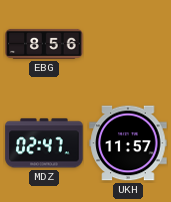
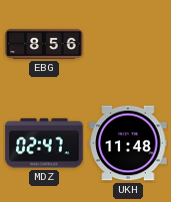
UKH: 11:57 -> 11:48 (128, 143)
